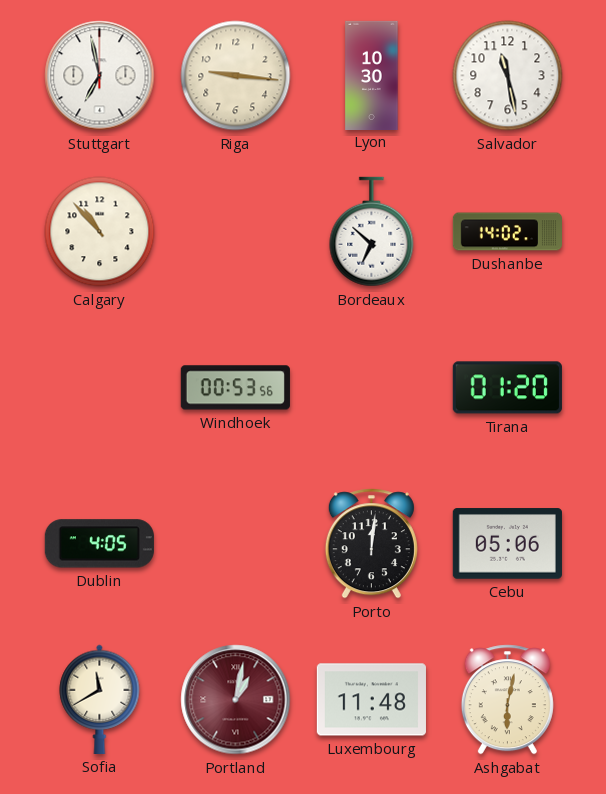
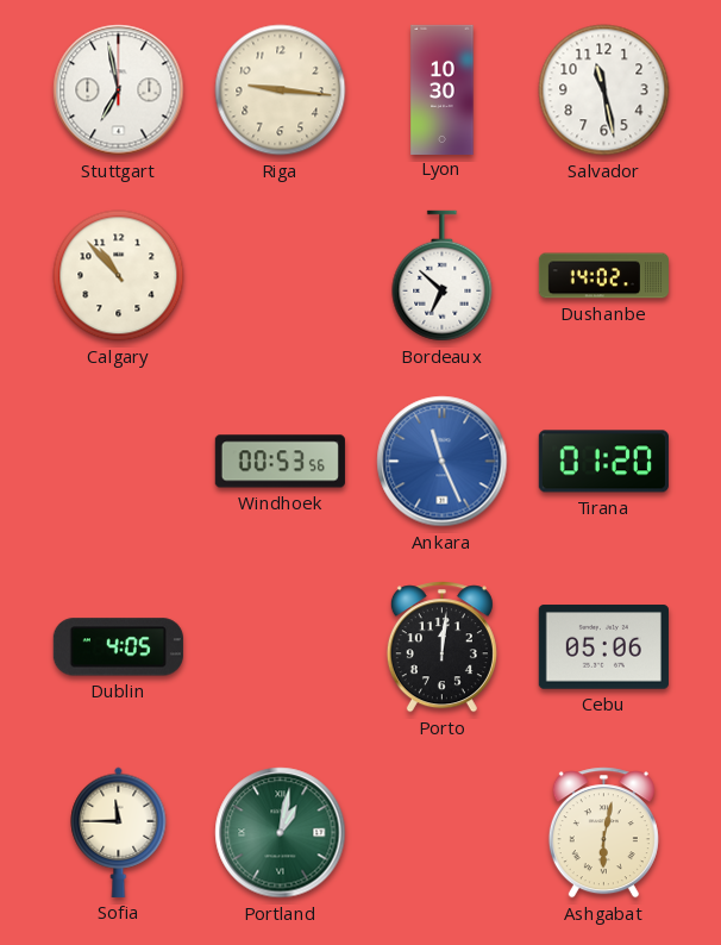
Ankara: none -> 11:26 (443, 462)
Sofia: 11:40 -> 11:45 (119, 832)
Portland dial: burgundy -> green (281, 833)
Luxembourg: 11:48 -> none (371, 700)
